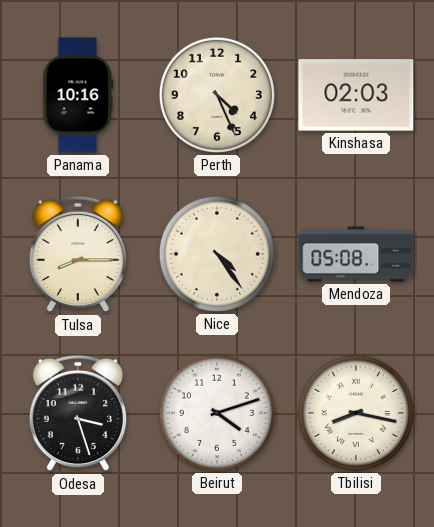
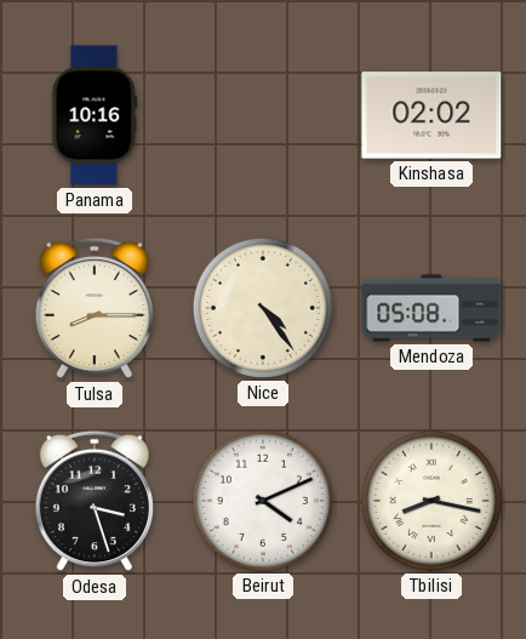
Perth: 4:26 -> none (217, 95)
Kinshasa: 02:03 -> 02:02 (431, 115)
Beirut: 4:12 -> 4:11 (263, 501)
